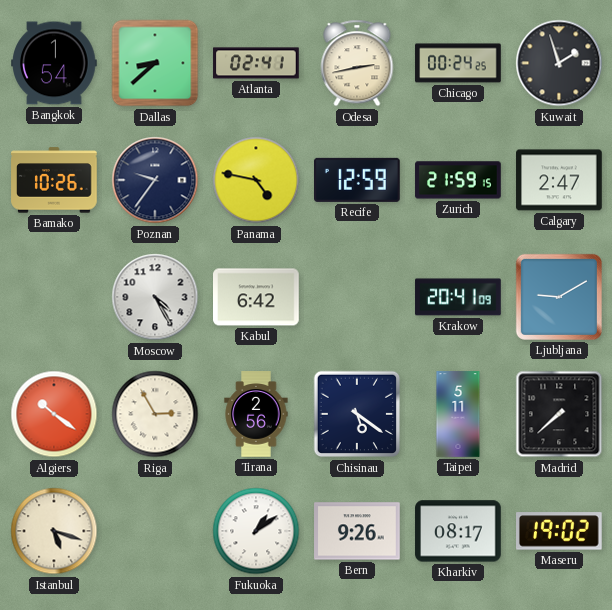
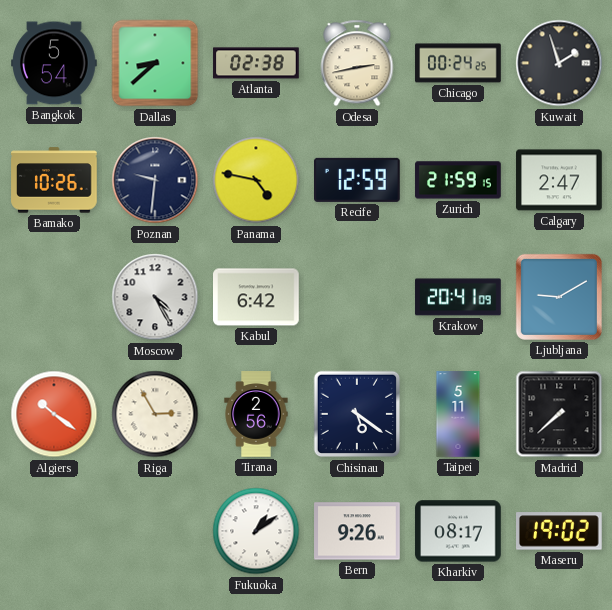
Bangkok: 1:54 -> 5:54 (54, 63)
Atlanta: 02:41 -> 02:38 (256, 63)
Poznan: 9:36 -> 9:31 (155, 180)
Istanbul: 5:18 -> none (54, 531)
